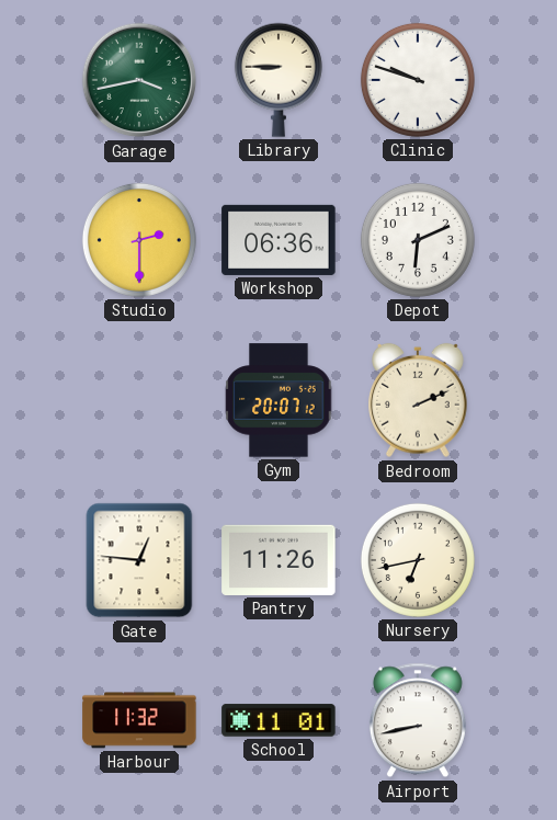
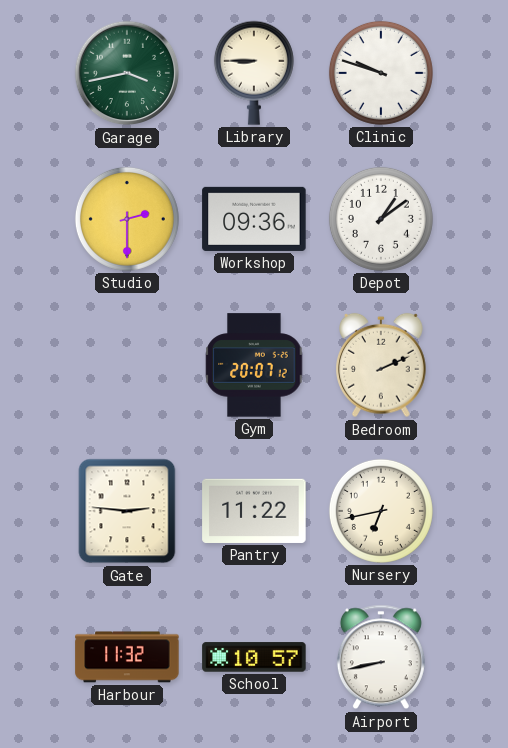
Workshop: 06:36 -> 09:36 (254, 219)
Depot: 6:11 -> 1:09 (381, 219)
Gate: 12:46 -> 2:46 (127, 511)
Pantry: 11:26 -> 11:22 (254, 511)
School: 11:01 -> 10:57 (254, 657)
